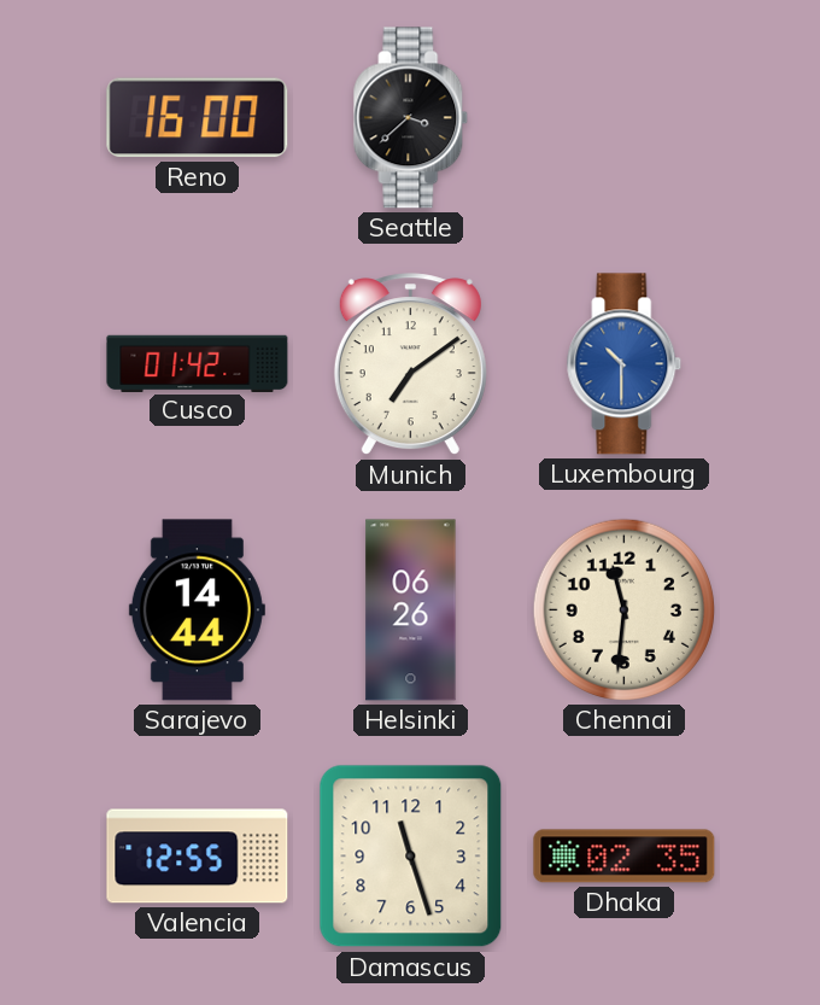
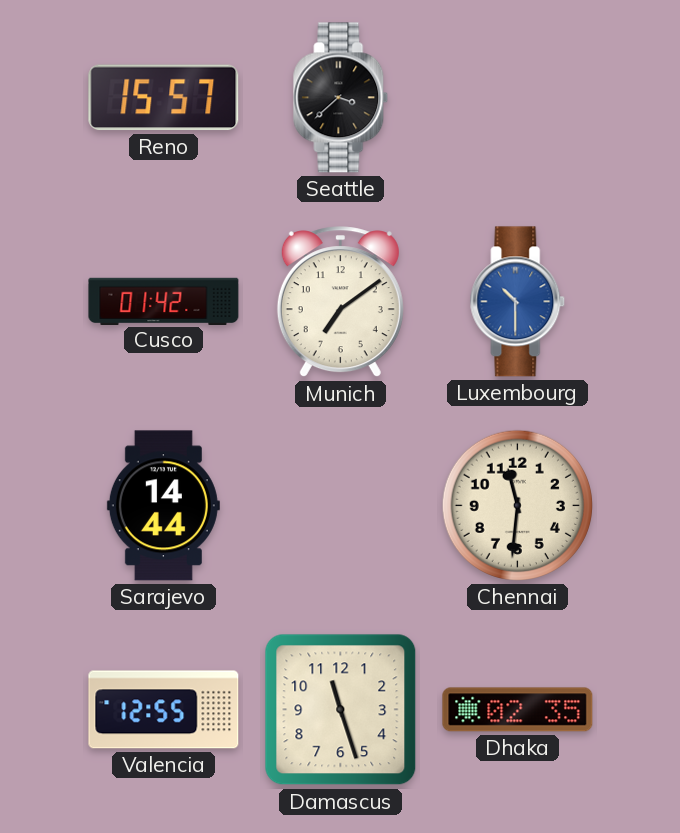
Reno: 16:00 -> 15:57 (164, 98)
Helsinki: 06:26 -> none (411, 610)
